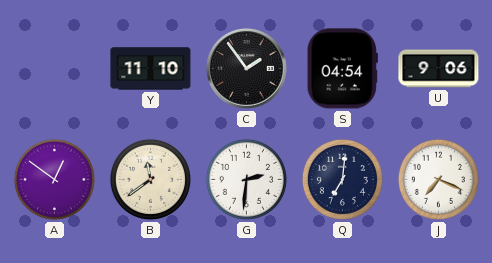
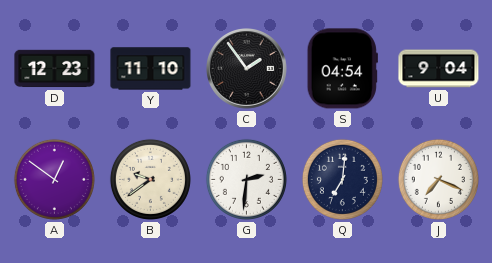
D: none -> 12:23 (55, 69)
U: 9:06 -> 9:04 (439, 69)
B: 11:39 -> 9:39 (150, 179)
